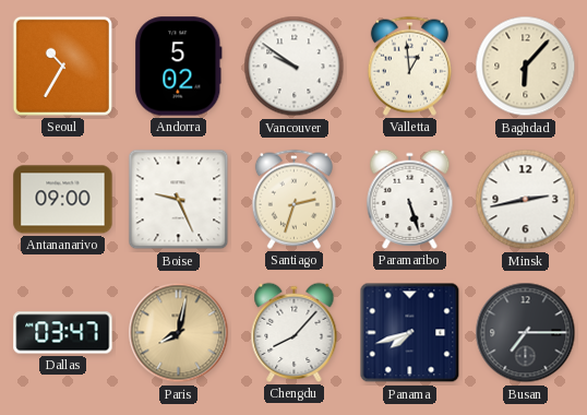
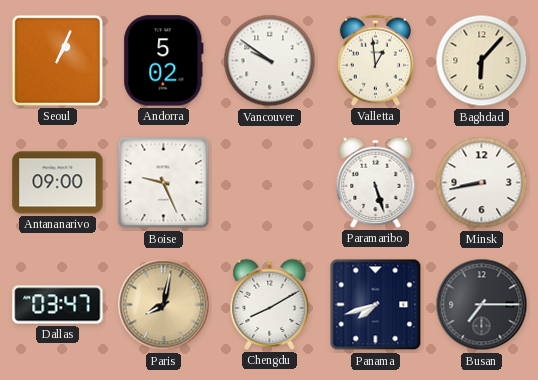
Seoul: 10:35 -> 1:04 (57, 60)
Santiago: 2:33 -> none (293, 199)
Minsk: 2:43 -> 8:43 (482, 183)
Chengdu: 8:07 -> 8:10 (270, 304)
